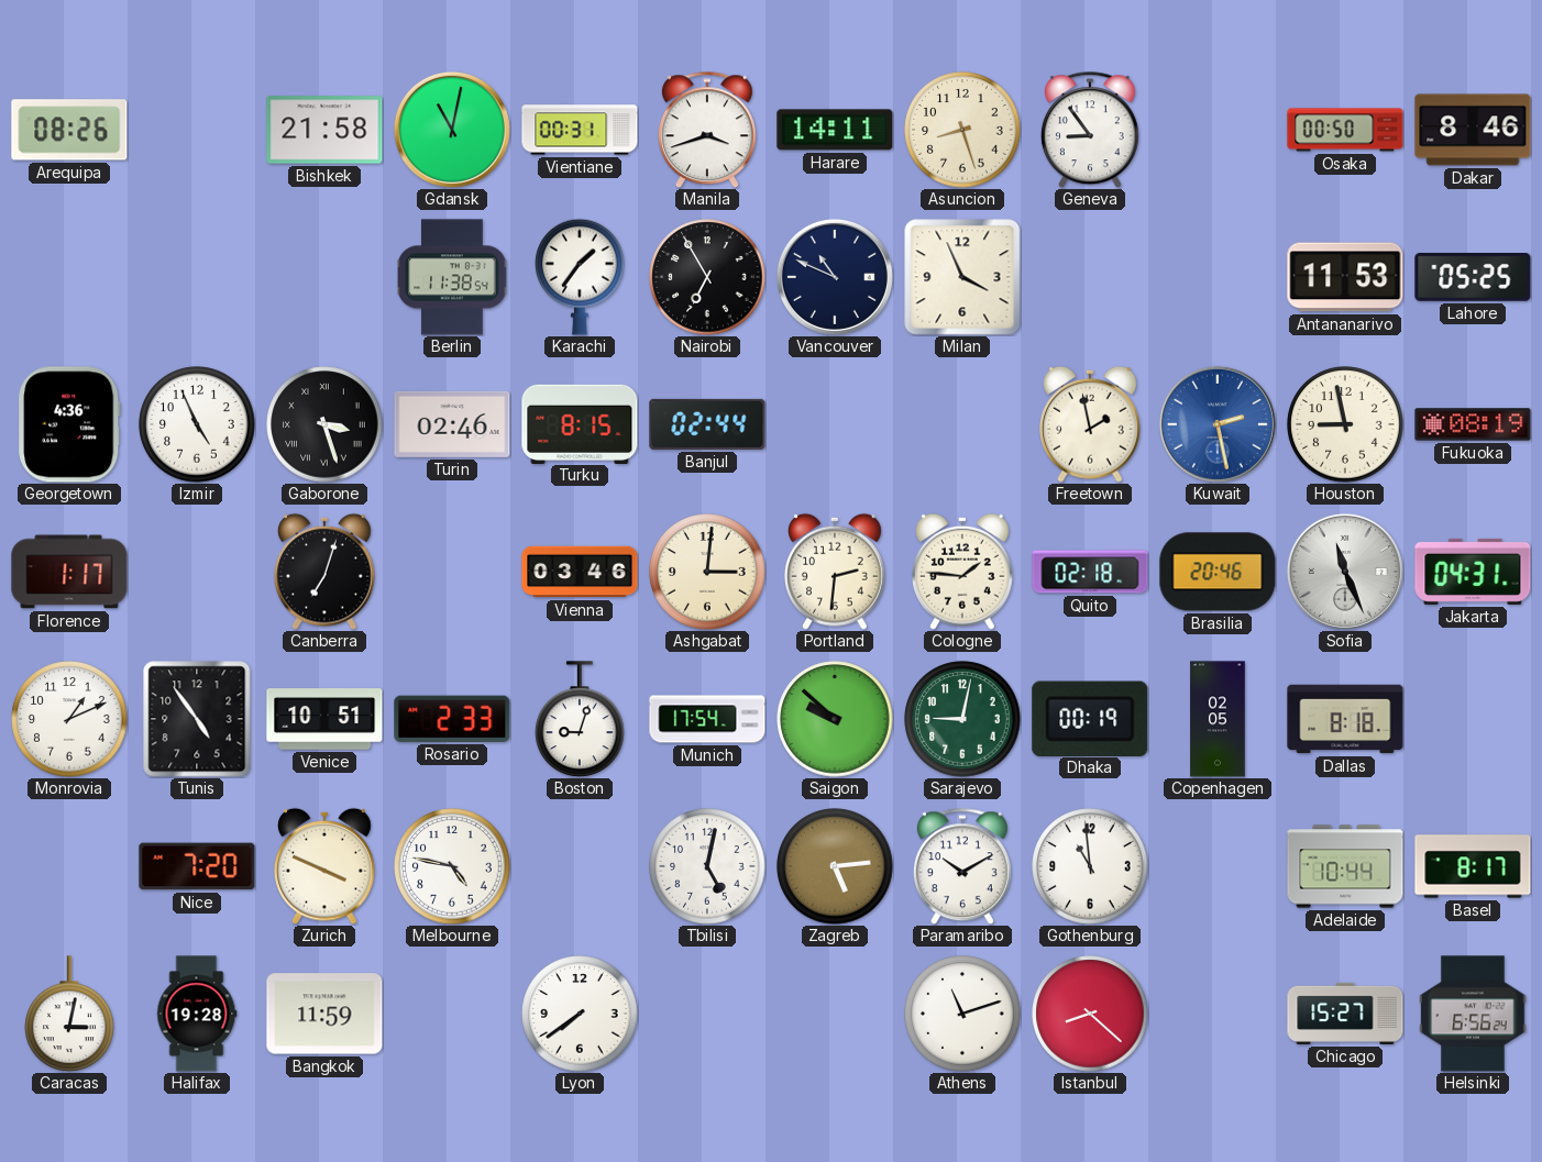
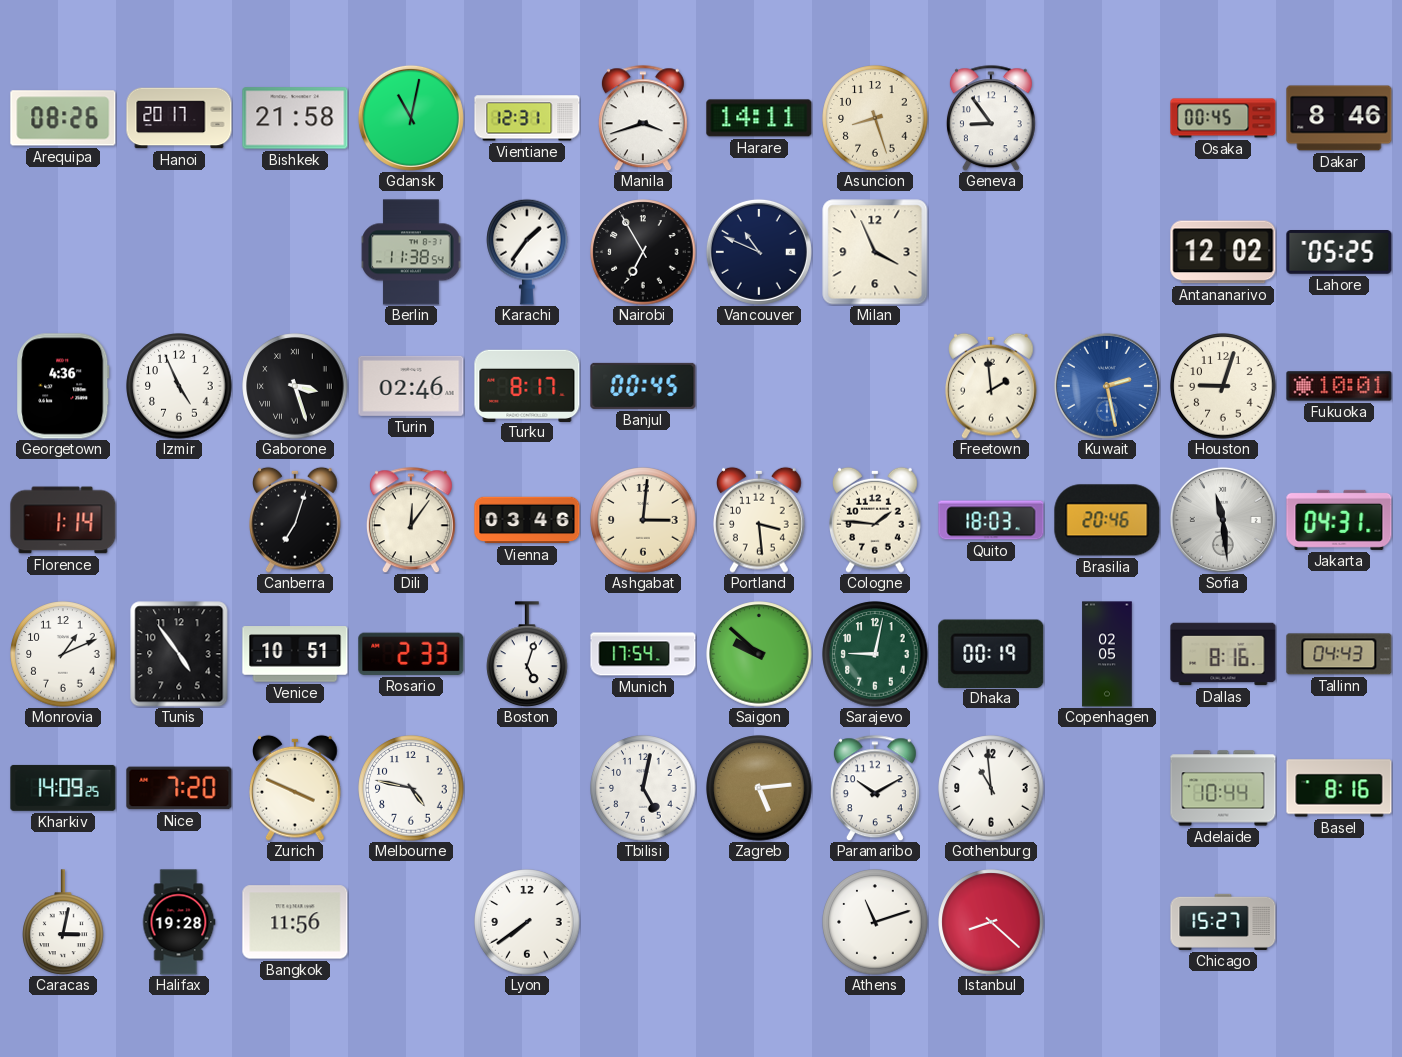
Hanoi: none -> 20:17 (179, 118)
Vientiane: 00:31 -> 12:31 (527, 118)
Osaka: 00:50 -> 00:45 (1223, 118)
Antananarivo: 11:53 -> 12:02 (1223, 252)
Turku: 8:15 -> 8:17 (527, 385)
Banjul: 02:44 -> 00:45 (643, 386)
Freetown: 1:58 -> 1:59 (992, 386)
Houston: 8:58 -> 9:03 (1223, 386)
Fukuoka: 08:19 -> 10:01 (1339, 386)
Florence: 1:17 -> 1:14 (63, 520)
Dili: none -> 12:06 (411, 520)
Portland: 2:31 -> 3:29 (760, 520)
Quito: 02:18 -> 18:03 (991, 520)
Sofia: 11:26 -> 11:29 (1223, 520)
Boston: 9:03 -> 5:03 (527, 654)
Dallas: 8:18 -> 8:16 (1223, 654)
Tallinn: none -> 04:43 (1339, 654)
Kharkiv: none -> 14:09 (63, 788)
Basel: 8:17 -> 8:16 (1339, 788)
Bangkok: 11:59 -> 11:56 (295, 922)
Helsinki: 6:56 -> none (1473, 1014)
